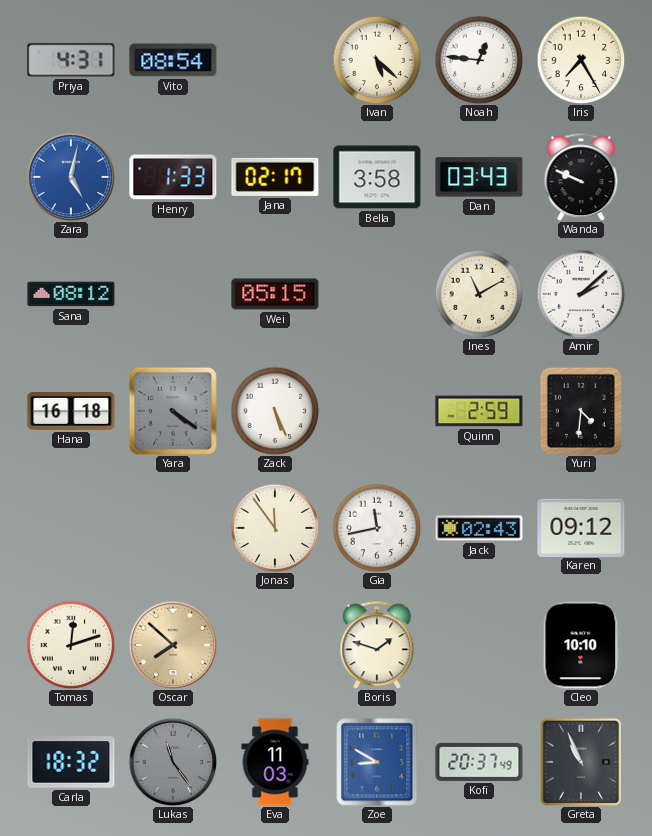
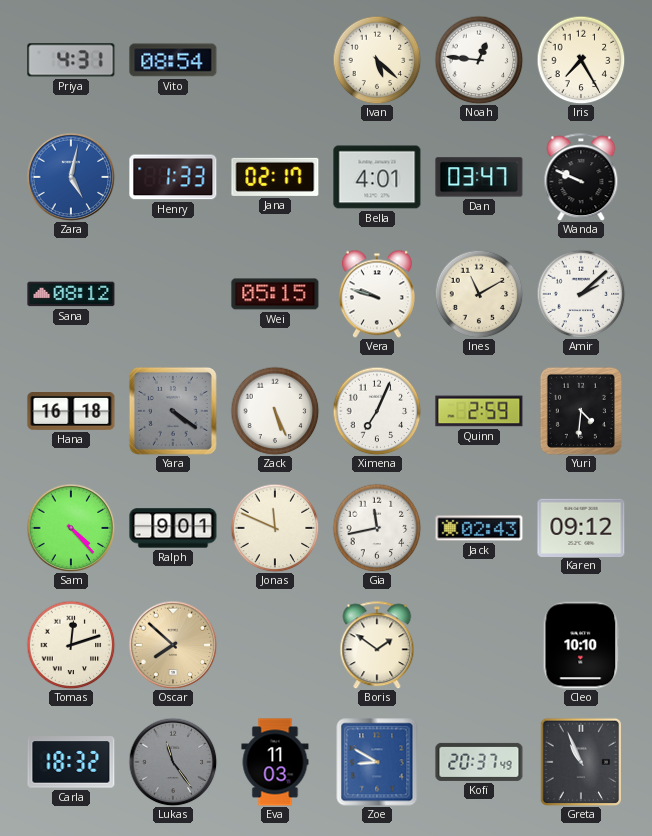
Bella: 3:58 -> 4:01 (377, 177)
Dan: 03:43 -> 03:47 (479, 177)
Vera: none -> 9:48 (377, 294)
Ximena: none -> 7:04 (377, 411)
Sam: none -> 4:23 (71, 528)
Ralph: none -> 9:01 (173, 528)
Jonas: 11:54 -> 11:49 (275, 528)
Boris: 1:48 -> 1:51 (377, 645)
